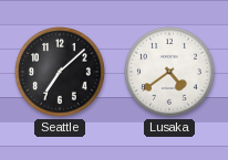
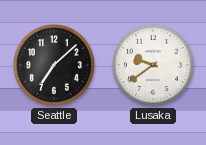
Lusaka: 4:39 -> 9:39 (154, 66)
